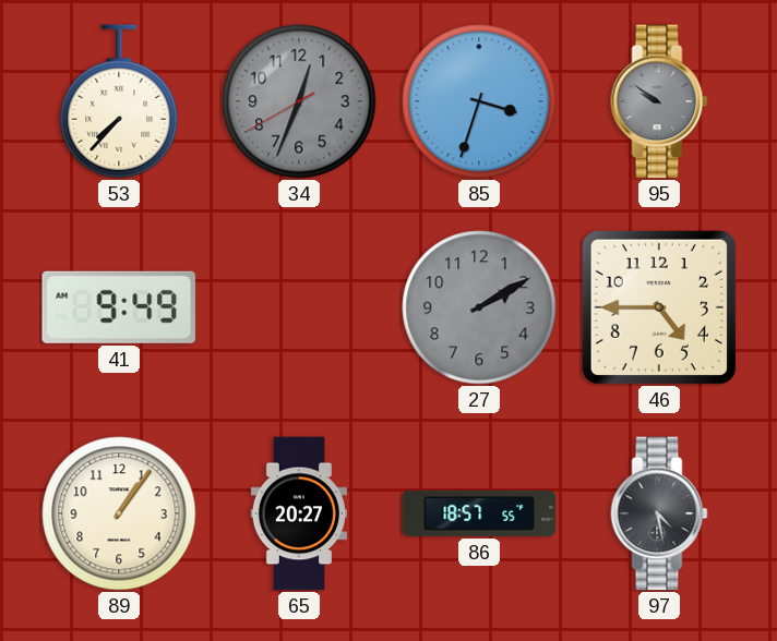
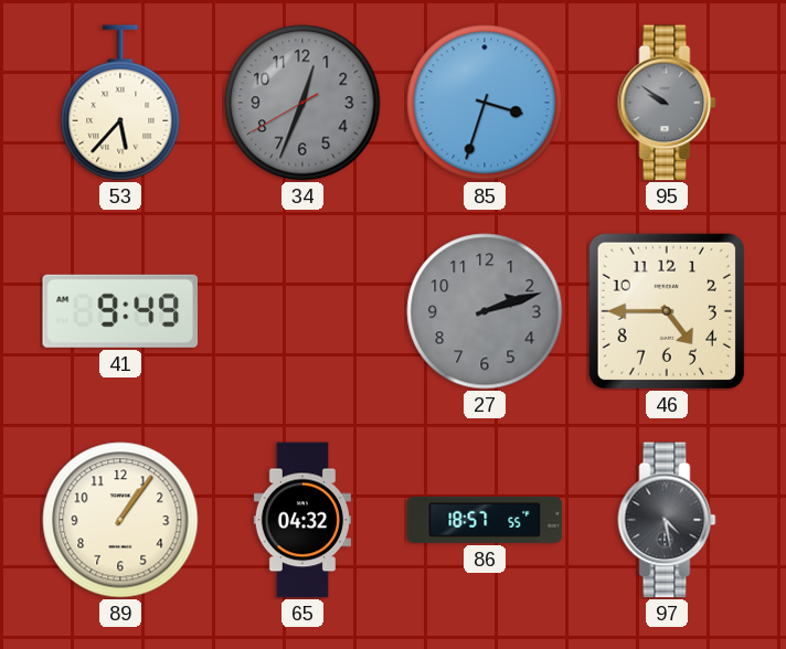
53: 7:37 -> 5:37 (120, 103)
27: 2:10 -> 2:12 (485, 311)
65: 20:27 -> 04:32 (301, 520)
